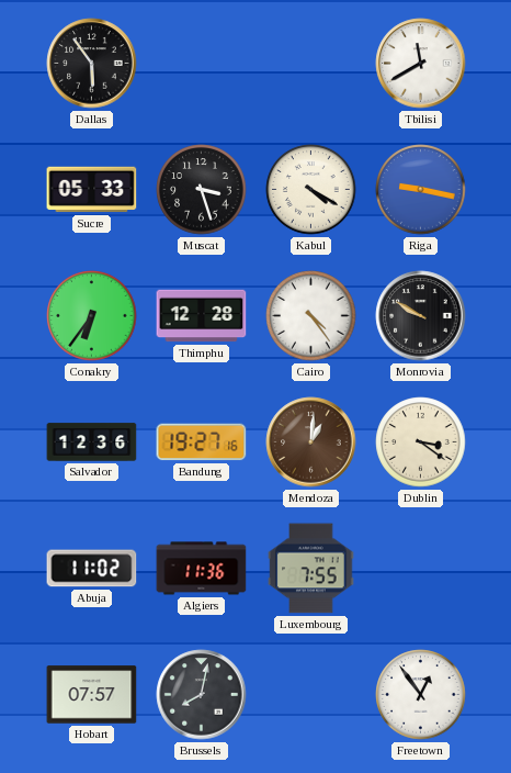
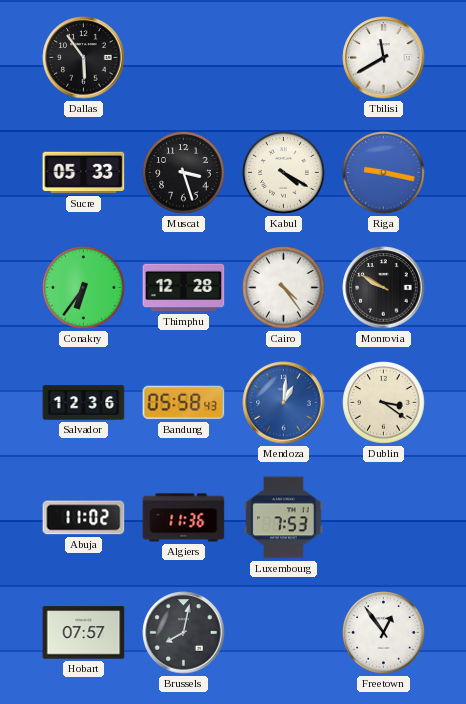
Bandung: 19:27 -> 05:58 (184, 403)
Mendoza dial: brown -> blue (284, 403)
Luxembourg: 7:55 -> 7:53 (284, 518)
